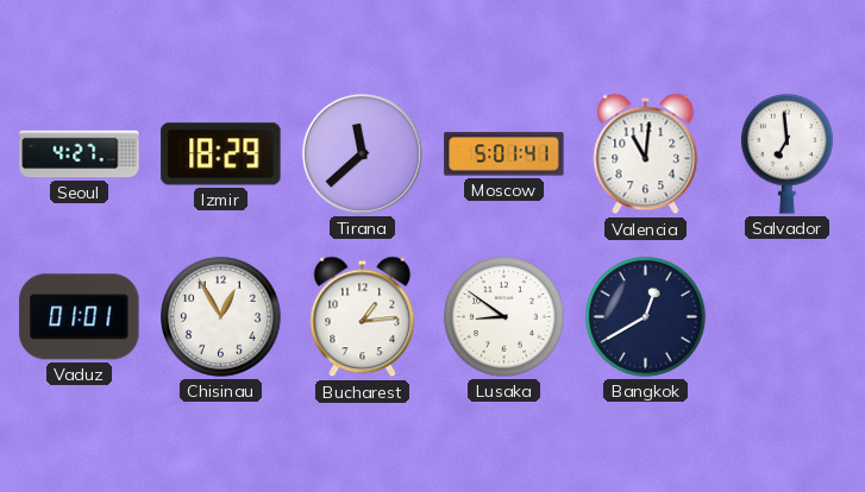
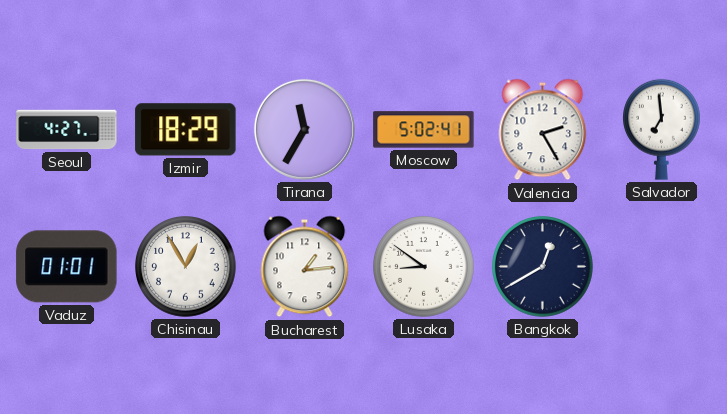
Tirana: 11:38 -> 11:35 (304, 129)
Moscow: 5:01 -> 5:02 (424, 130)
Valencia: 11:01 -> 2:25 (543, 130)
